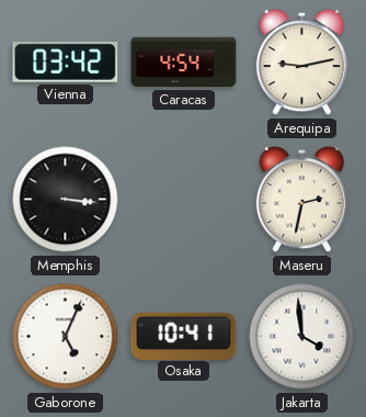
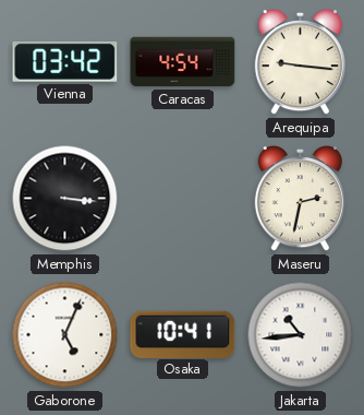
Arequipa: 9:13 -> 9:16 (300, 62)
Jakarta: 3:59 -> 10:44 (301, 335)
